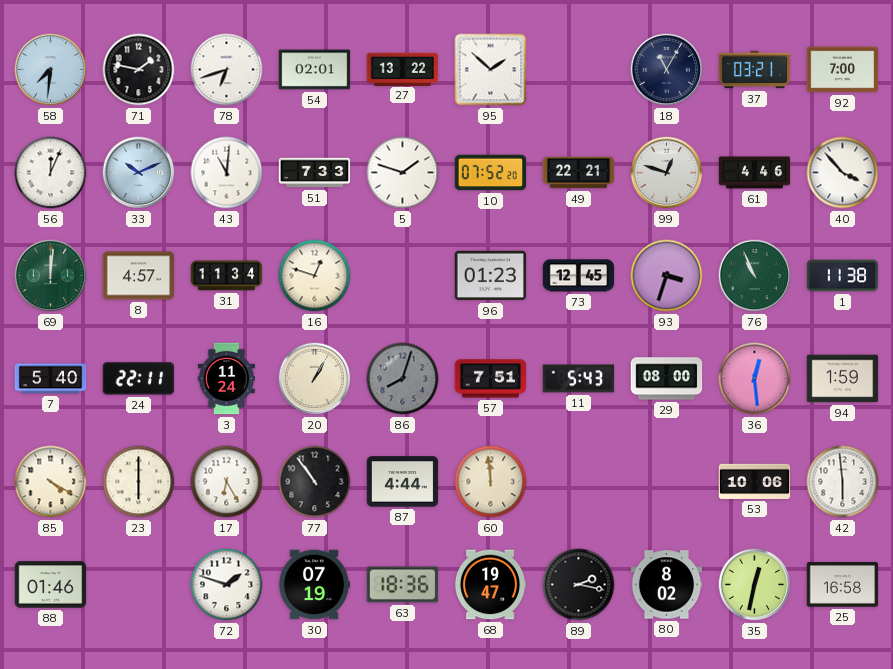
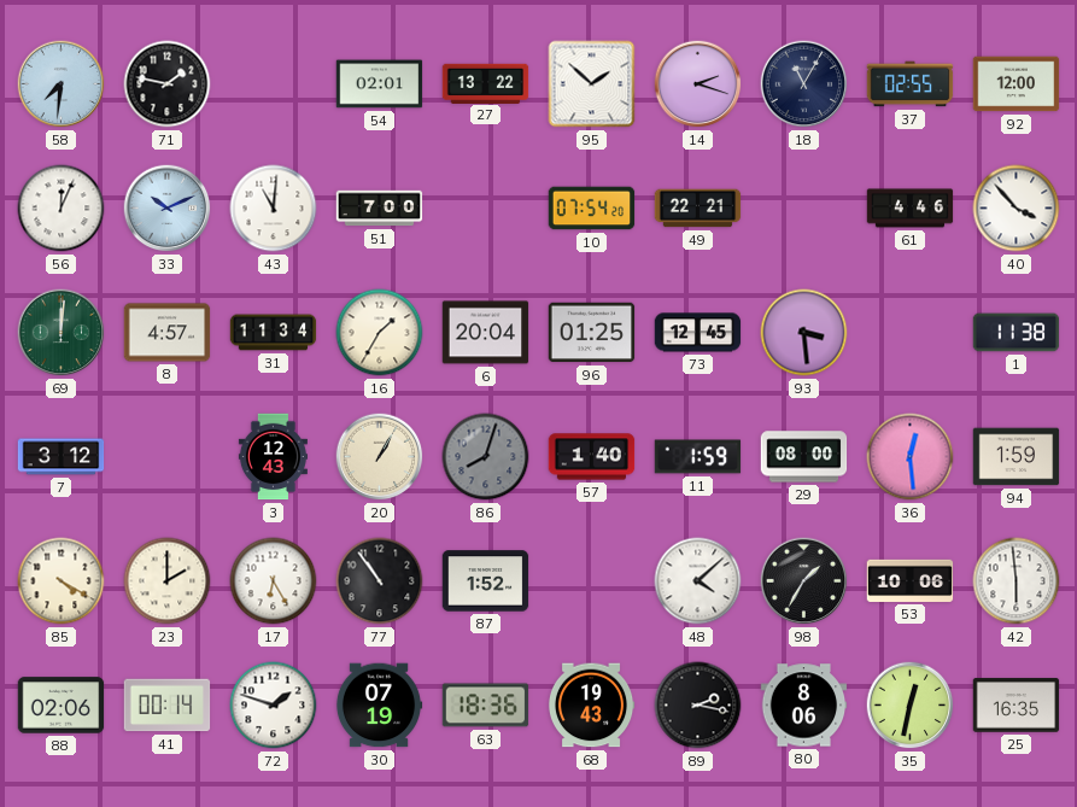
78: 6:42 -> none (227, 70)
14: none -> 2:18 (698, 84)
37: 03:21 -> 02:55 (911, 84)
92: 7:00 -> 12:00 (1017, 84)
51: 7:33 -> 7:00 (380, 209)
5: 1:48 -> none (403, 173)
10: 07:52 -> 07:54 (592, 209)
99: 12:48 -> none (667, 173)
16: 12:48 -> 1:35 (380, 333)
6: none -> 20:04 (486, 333)
96: 01:23 -> 01:25 (592, 333)
93: 3:33 -> 3:29 (804, 333)
76: 10:56 -> none (755, 276)
7: 5:40 -> 3:12 (62, 457)
24: 22:11 -> none (139, 379)
3: 11:24 -> 12:43 (273, 457)
57: 7:51 -> 1:40 (592, 457)
11: 5:43 -> 1:59 (698, 457)
23: 6:00 -> 2:00 (168, 581)
87: 4:44 -> 1:52 (486, 581)
60: 11:59 -> none (491, 482)
48: none -> 4:08 (698, 581)
98: none -> 1:35 (804, 581)
88: 01:46 -> 02:06 (62, 706)
41: none -> 00:14 (168, 706)
68: 19:47 -> 19:43 (591, 706)
80: 8:02 -> 8:06 (804, 706)
25: 16:58 -> 16:35 (1017, 706)
